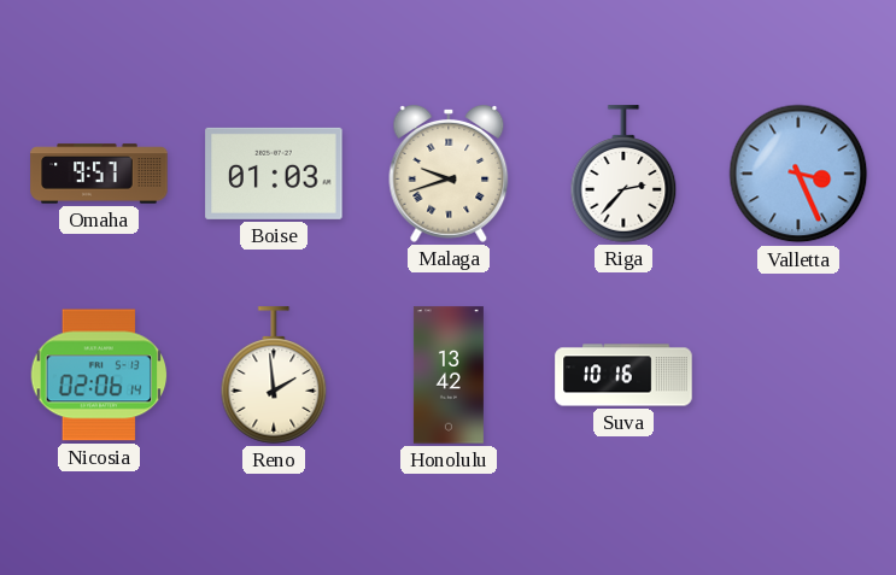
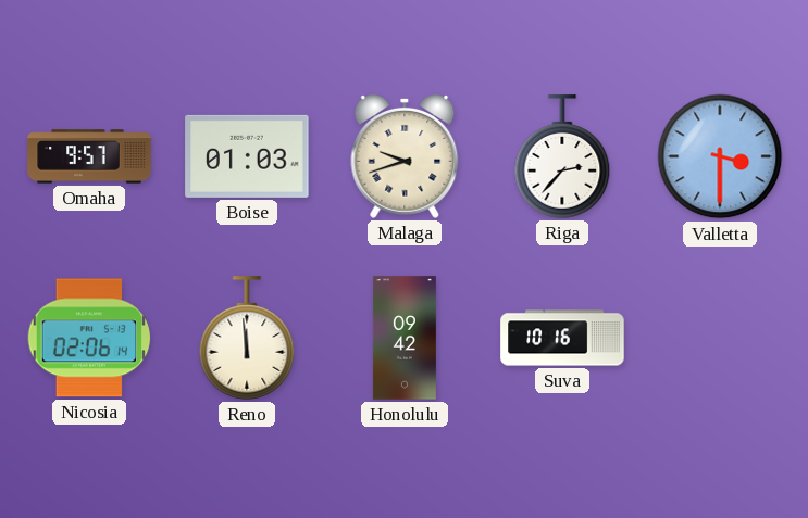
Valletta: 3:26 -> 3:30 (720, 156)
Reno: 1:59 -> 11:59 (247, 338)
Honolulu: 13:42 -> 09:42 (405, 338)
